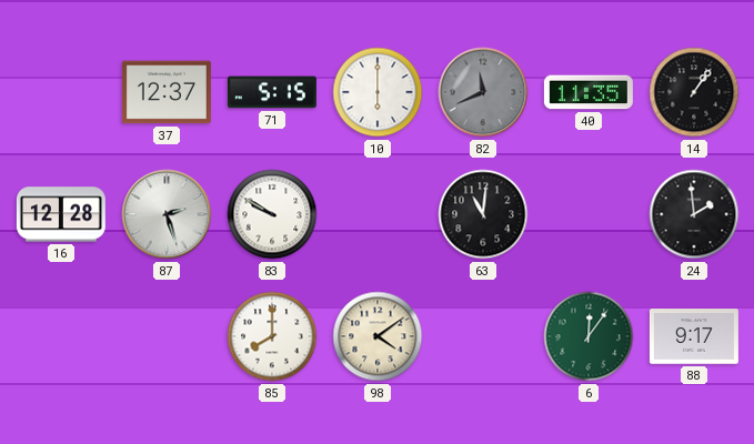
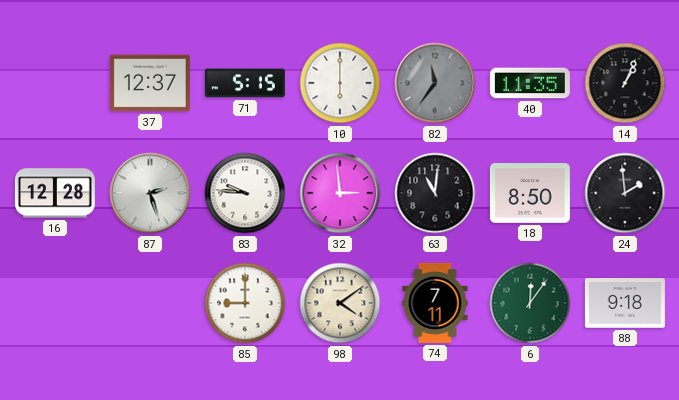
82: 11:41 -> 11:36 (435, 83)
14: 1:06 -> 1:04 (625, 83)
83: 9:50 -> 9:46 (245, 193)
32: none -> 2:59 (340, 193)
18: none -> 8:50 (530, 194)
85: 8:00 -> 9:00 (245, 303)
74: none -> 7:11 (435, 303)
88: 9:17 -> 9:18 (625, 303)
